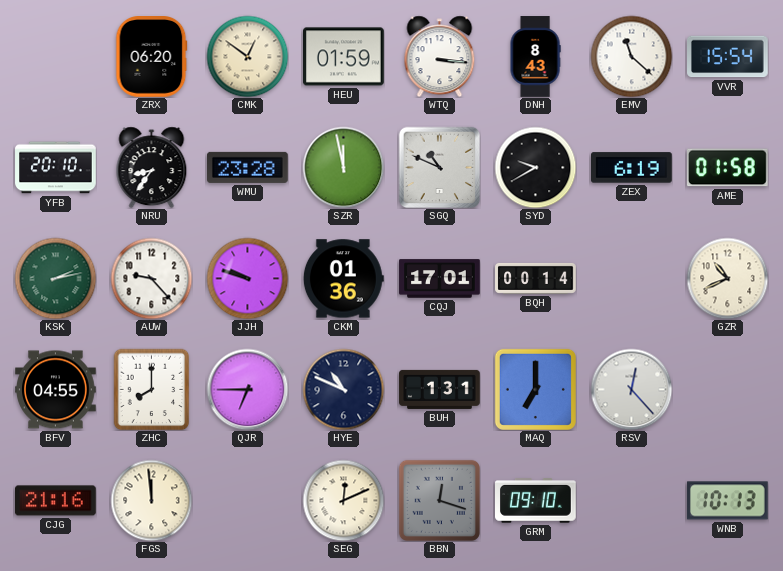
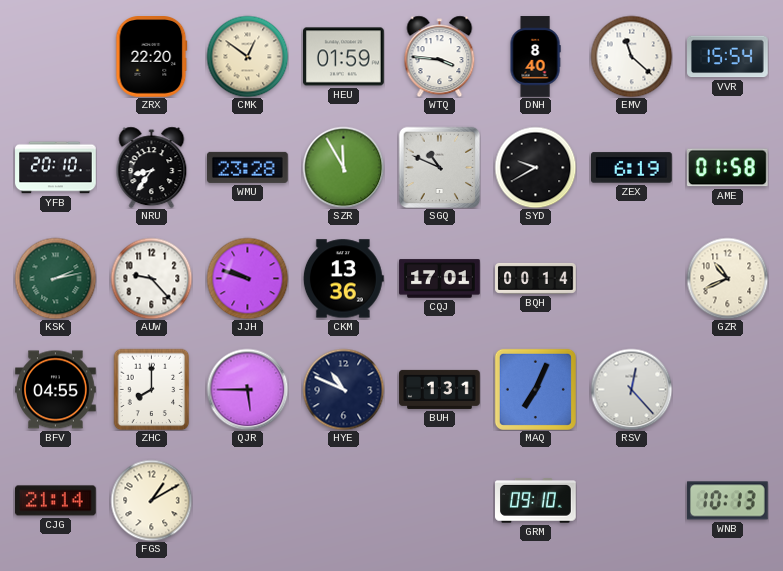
ZRX: 06:20 -> 22:20 (152, 57)
WTQ: 3:16 -> 3:46 (440, 56)
DNH: 8:43 -> 8:40 (535, 57)
SZR: 11:58 -> 11:55 (343, 167)
CKM: 01:36 -> 13:36 (343, 279)
QJR: 6:45 -> 5:45 (247, 389)
MAQ: 7:00 -> 7:04 (535, 389)
CJG: 21:16 -> 21:14 (56, 501)
FGS: 11:59 -> 1:10 (151, 500)
SEG: 12:11 -> none (343, 500)
BBN: 12:18 -> none (439, 500)
